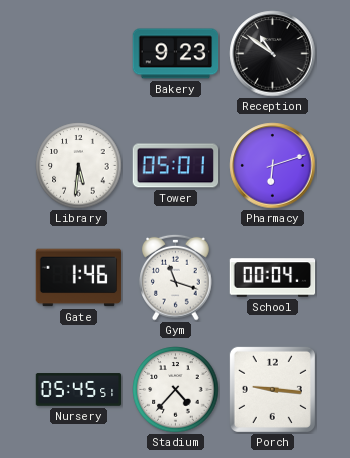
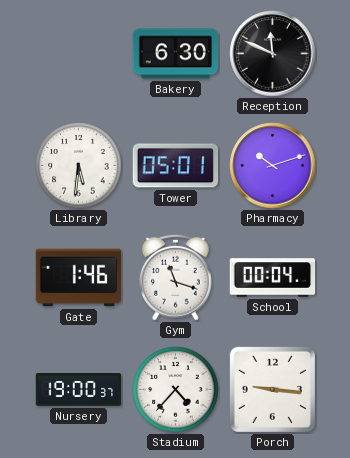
Bakery: 9:23 -> 6:30 (176, 54)
Reception: 10:51 -> 11:49 (273, 54)
Pharmacy: 6:12 -> 10:12 (273, 166)
Nursery: 05:45 -> 19:00 (79, 390)
